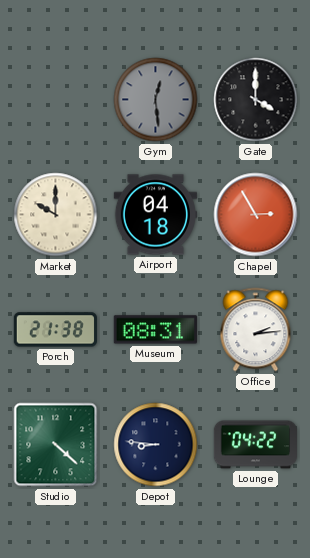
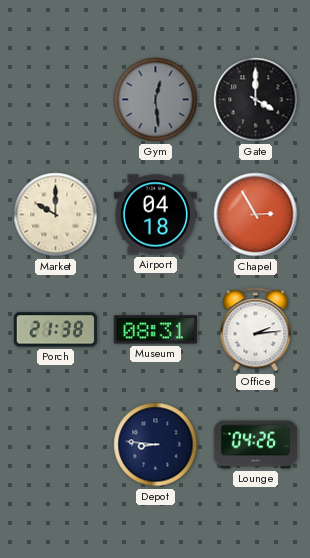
Studio: 4:22 -> none (56, 445)
Lounge: 04:22 -> 04:26 (255, 445)
